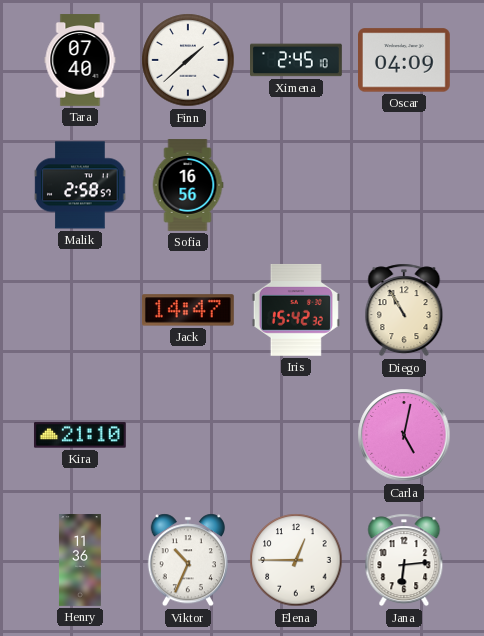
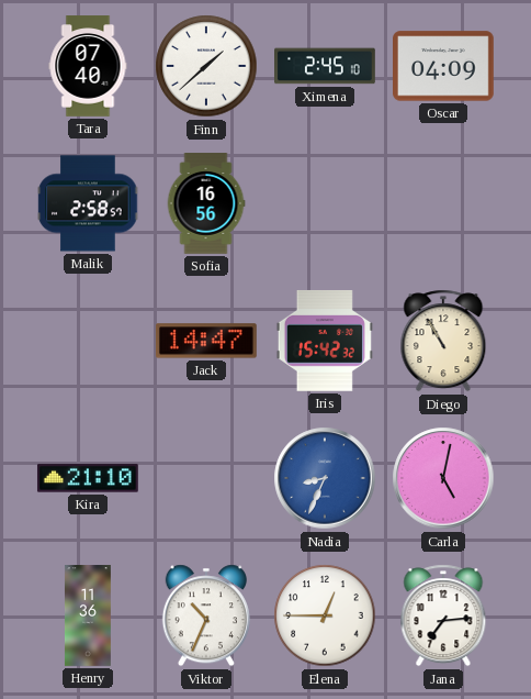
Nadia: none -> 8:34 (325, 478)
Jana: 6:14 -> 7:14 (443, 615)
